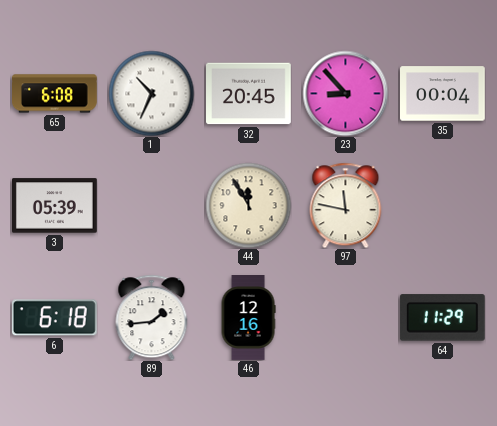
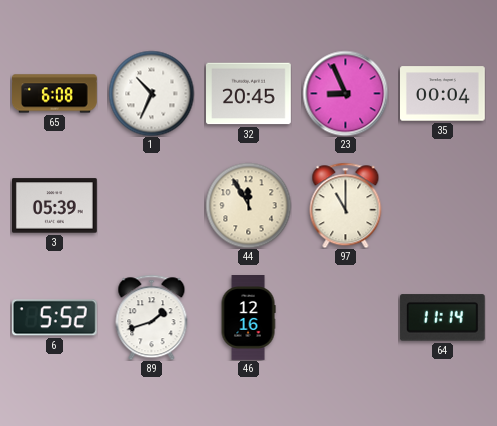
23: 8:53 -> 8:56 (345, 93)
97: 11:47 -> 11:00 (346, 205)
6: 6:18 -> 5:52 (54, 318)
89: 1:44 -> 1:42 (152, 317)
64: 11:29 -> 11:14 (442, 318)
